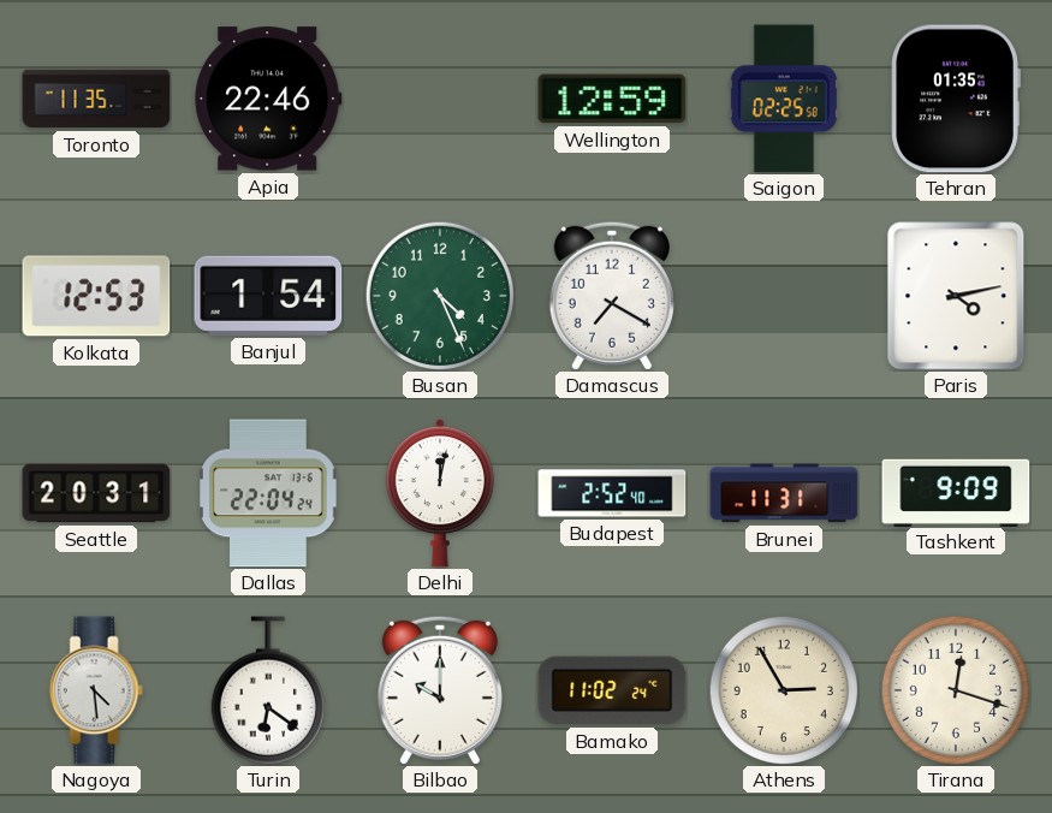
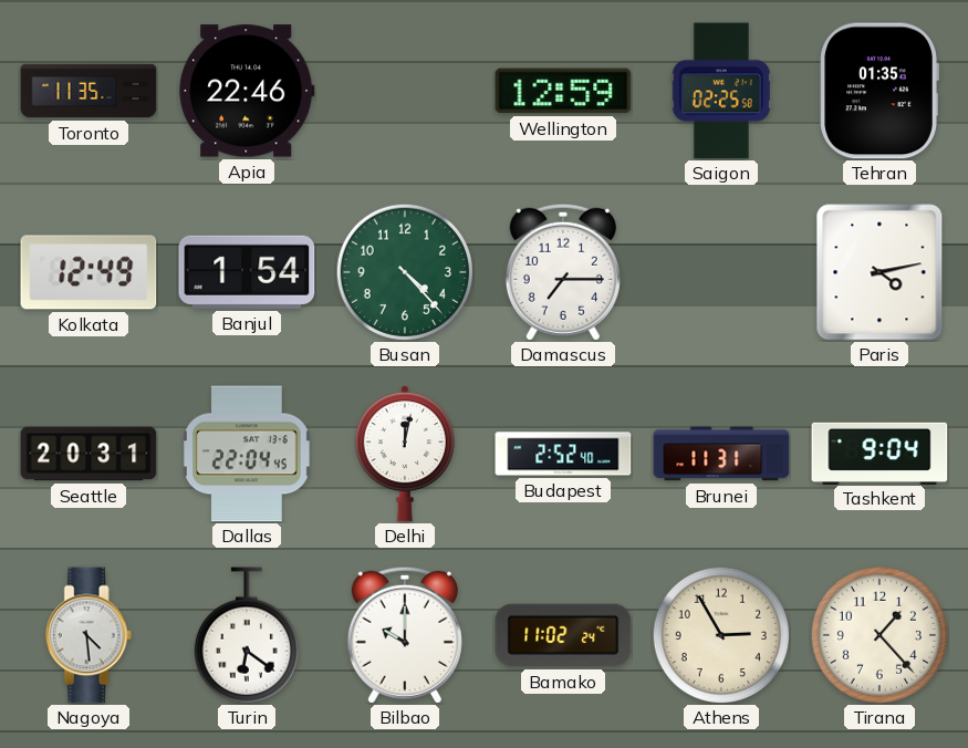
Kolkata: 12:53 -> 12:49 (89, 272)
Busan: 4:26 -> 4:23 (404, 271)
Damascus: 7:20 -> 7:15 (563, 272)
Dallas: 22:04:24 -> 22:04:45 (248, 454)
Tashkent: 9:09 -> 9:04 (879, 453)
Tirana: 12:18 -> 1:23 (878, 634)
